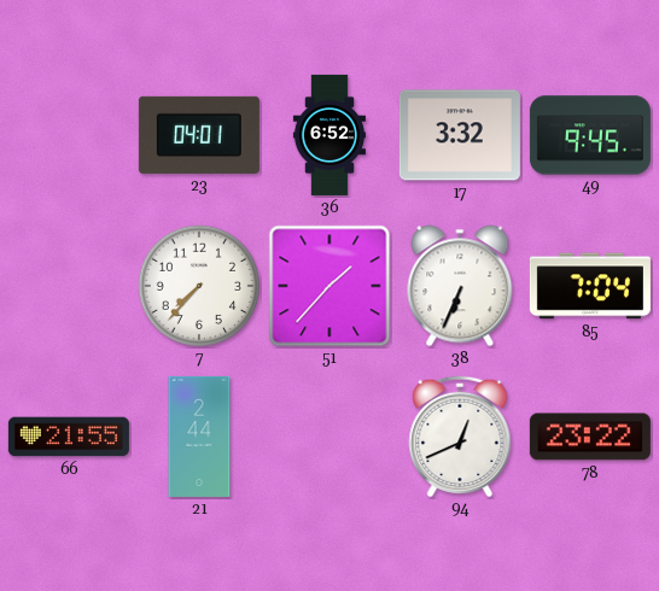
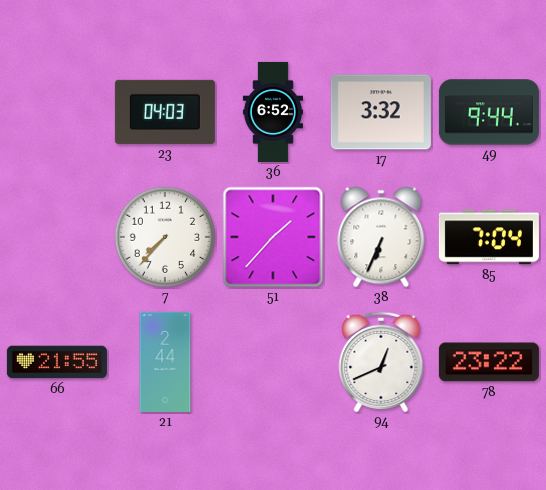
23: 04:01 -> 04:03 (165, 112)
49: 9:45 -> 9:44 (489, 112)
